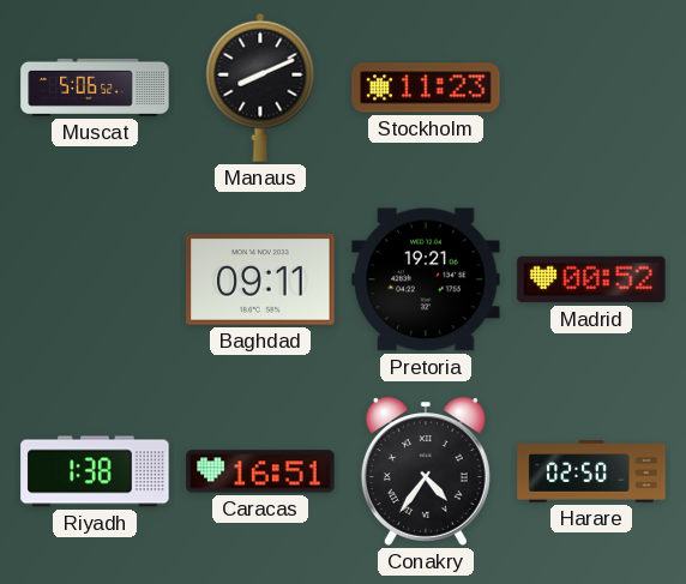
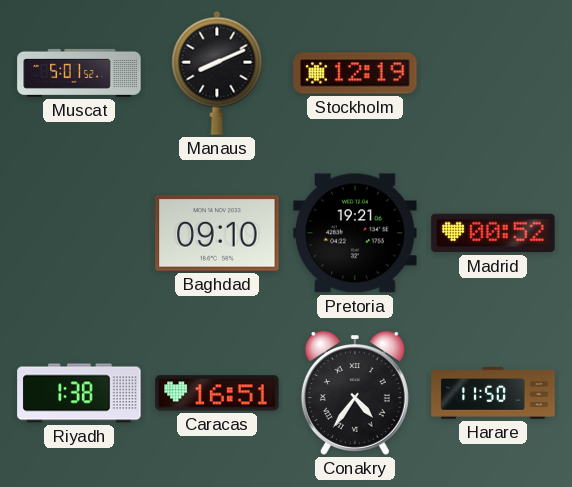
Muscat: 5:06 -> 5:01 (79, 73)
Stockholm: 11:23 -> 12:19 (355, 73)
Baghdad: 09:11 -> 09:10 (217, 233)
Harare: 02:50 -> 11:50 (493, 393)
